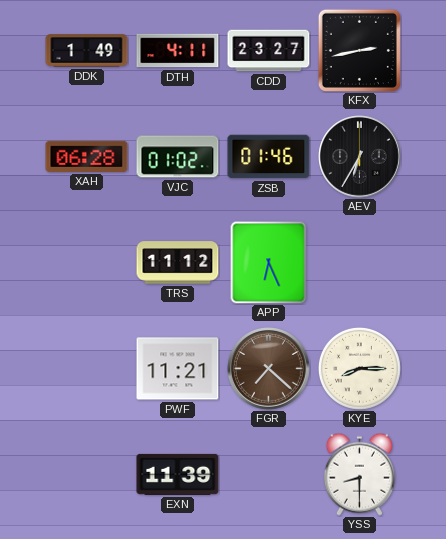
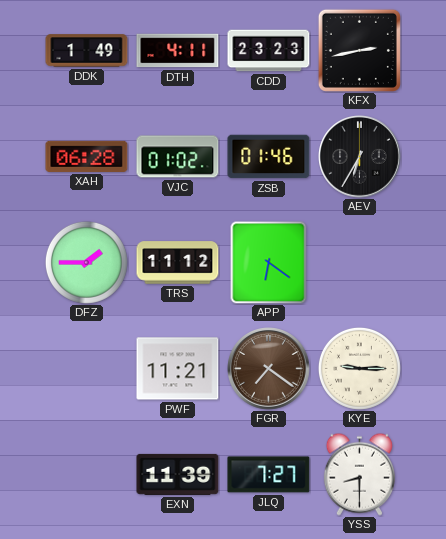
CDD: 23:27 -> 23:23 (269, 51)
DFZ: none -> 1:45 (86, 262)
APP: 6:26 -> 6:21 (269, 262)
FGR: 7:22 -> 7:21 (269, 369)
KYE: 8:15 -> 9:15 (359, 368)
JLQ: none -> 7:27 (269, 475)
